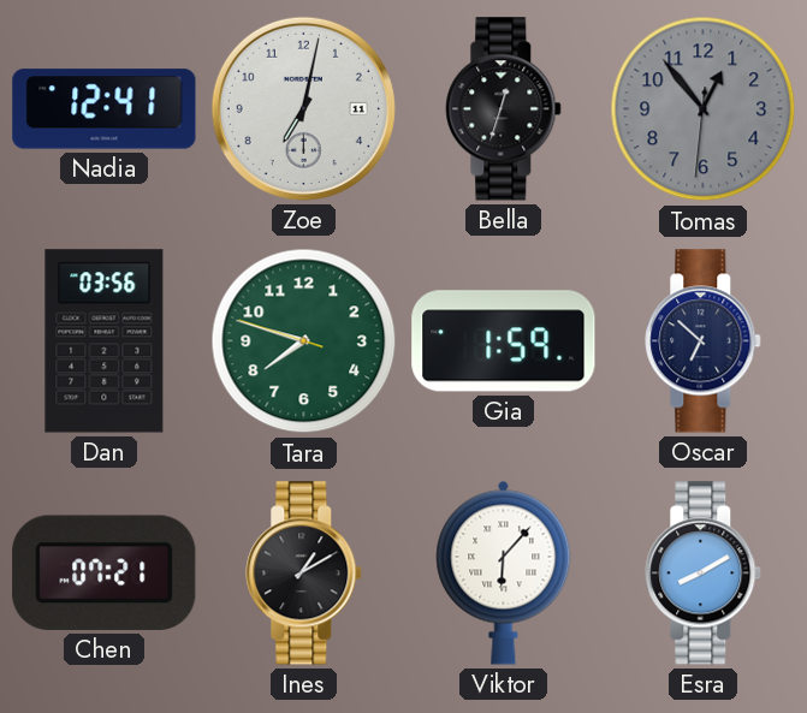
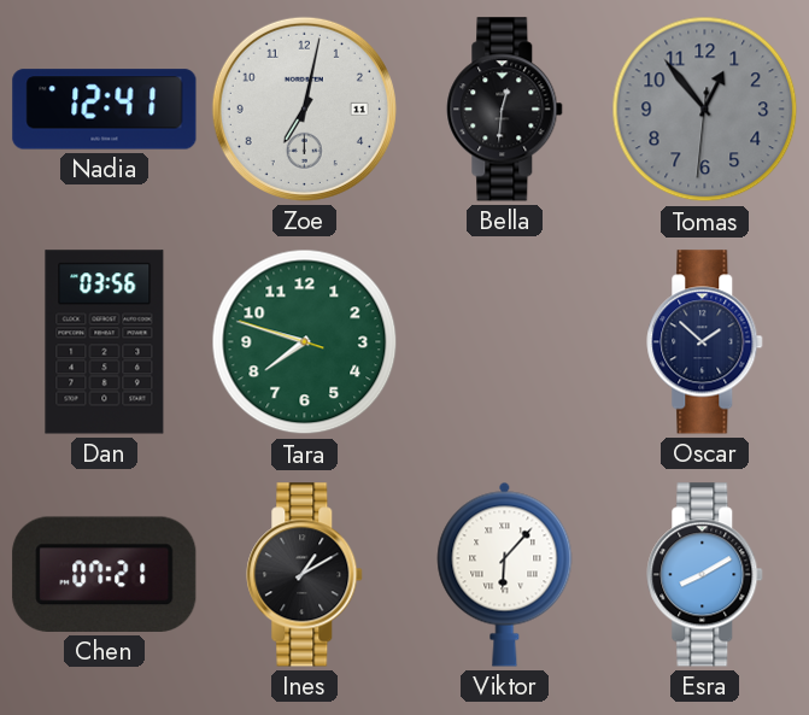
Bella: 12:33 -> 12:31 (505, 110)
Gia: 1:59 -> none (504, 341)
Oscar: 6:52 -> 1:52 (705, 342)
